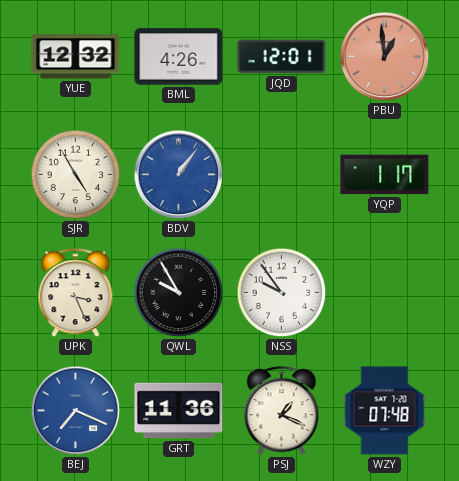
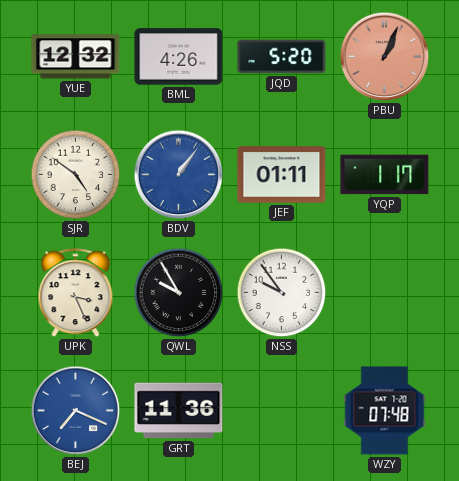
JQD: 12:01 -> 5:20 (282, 57)
PBU: 12:59 -> 1:04 (385, 57)
SJR: 4:55 -> 4:51 (76, 175)
JEF: none -> 01:11 (282, 175)
PSJ: 1:19 -> none (282, 411)
